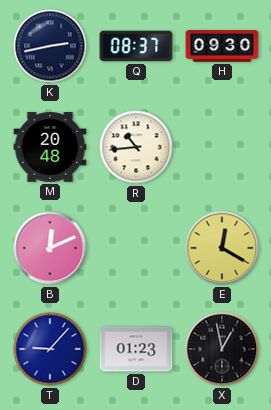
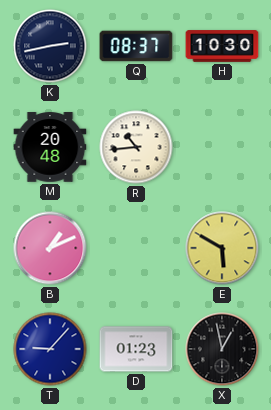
H: 09:30 -> 10:30 (222, 46)
B: 12:11 -> 1:11 (50, 248)
E: 12:20 -> 5:50 (222, 248)
